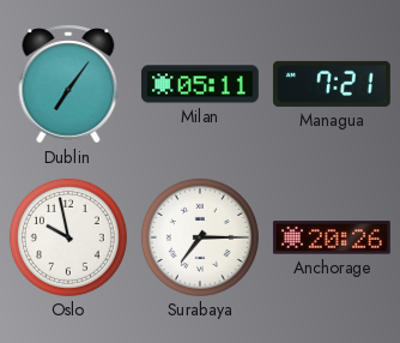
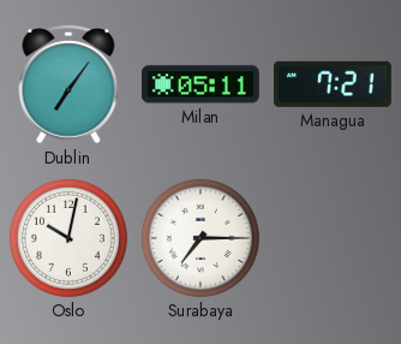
Oslo: 9:58 -> 10:02 (68, 238)
Anchorage: 20:26 -> none (332, 237)
